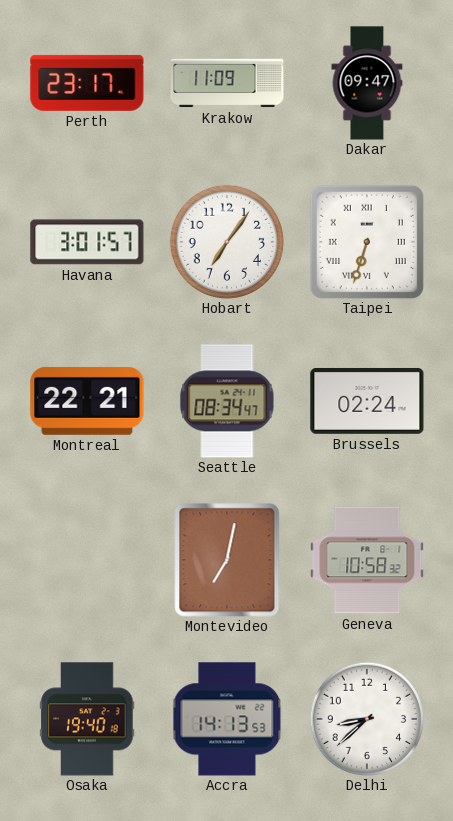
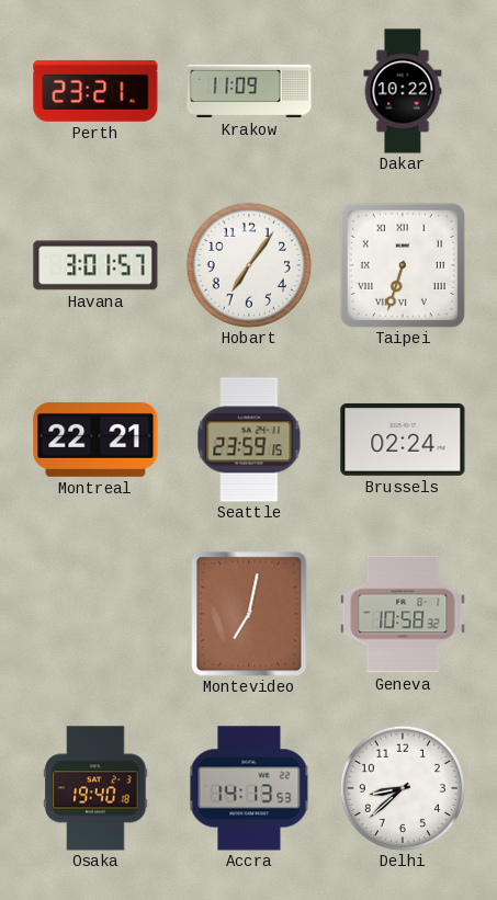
Perth: 23:17 -> 23:21 (95, 91)
Dakar: 09:47 -> 10:22 (403, 91)
Seattle: 08:34 -> 23:59 (249, 440)
